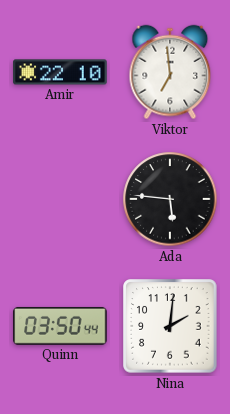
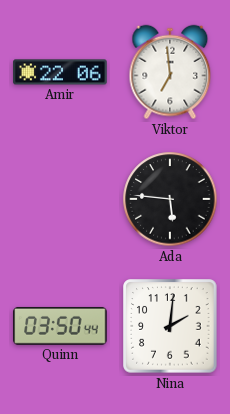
Amir: 22:10 -> 22:06 (60, 72)
